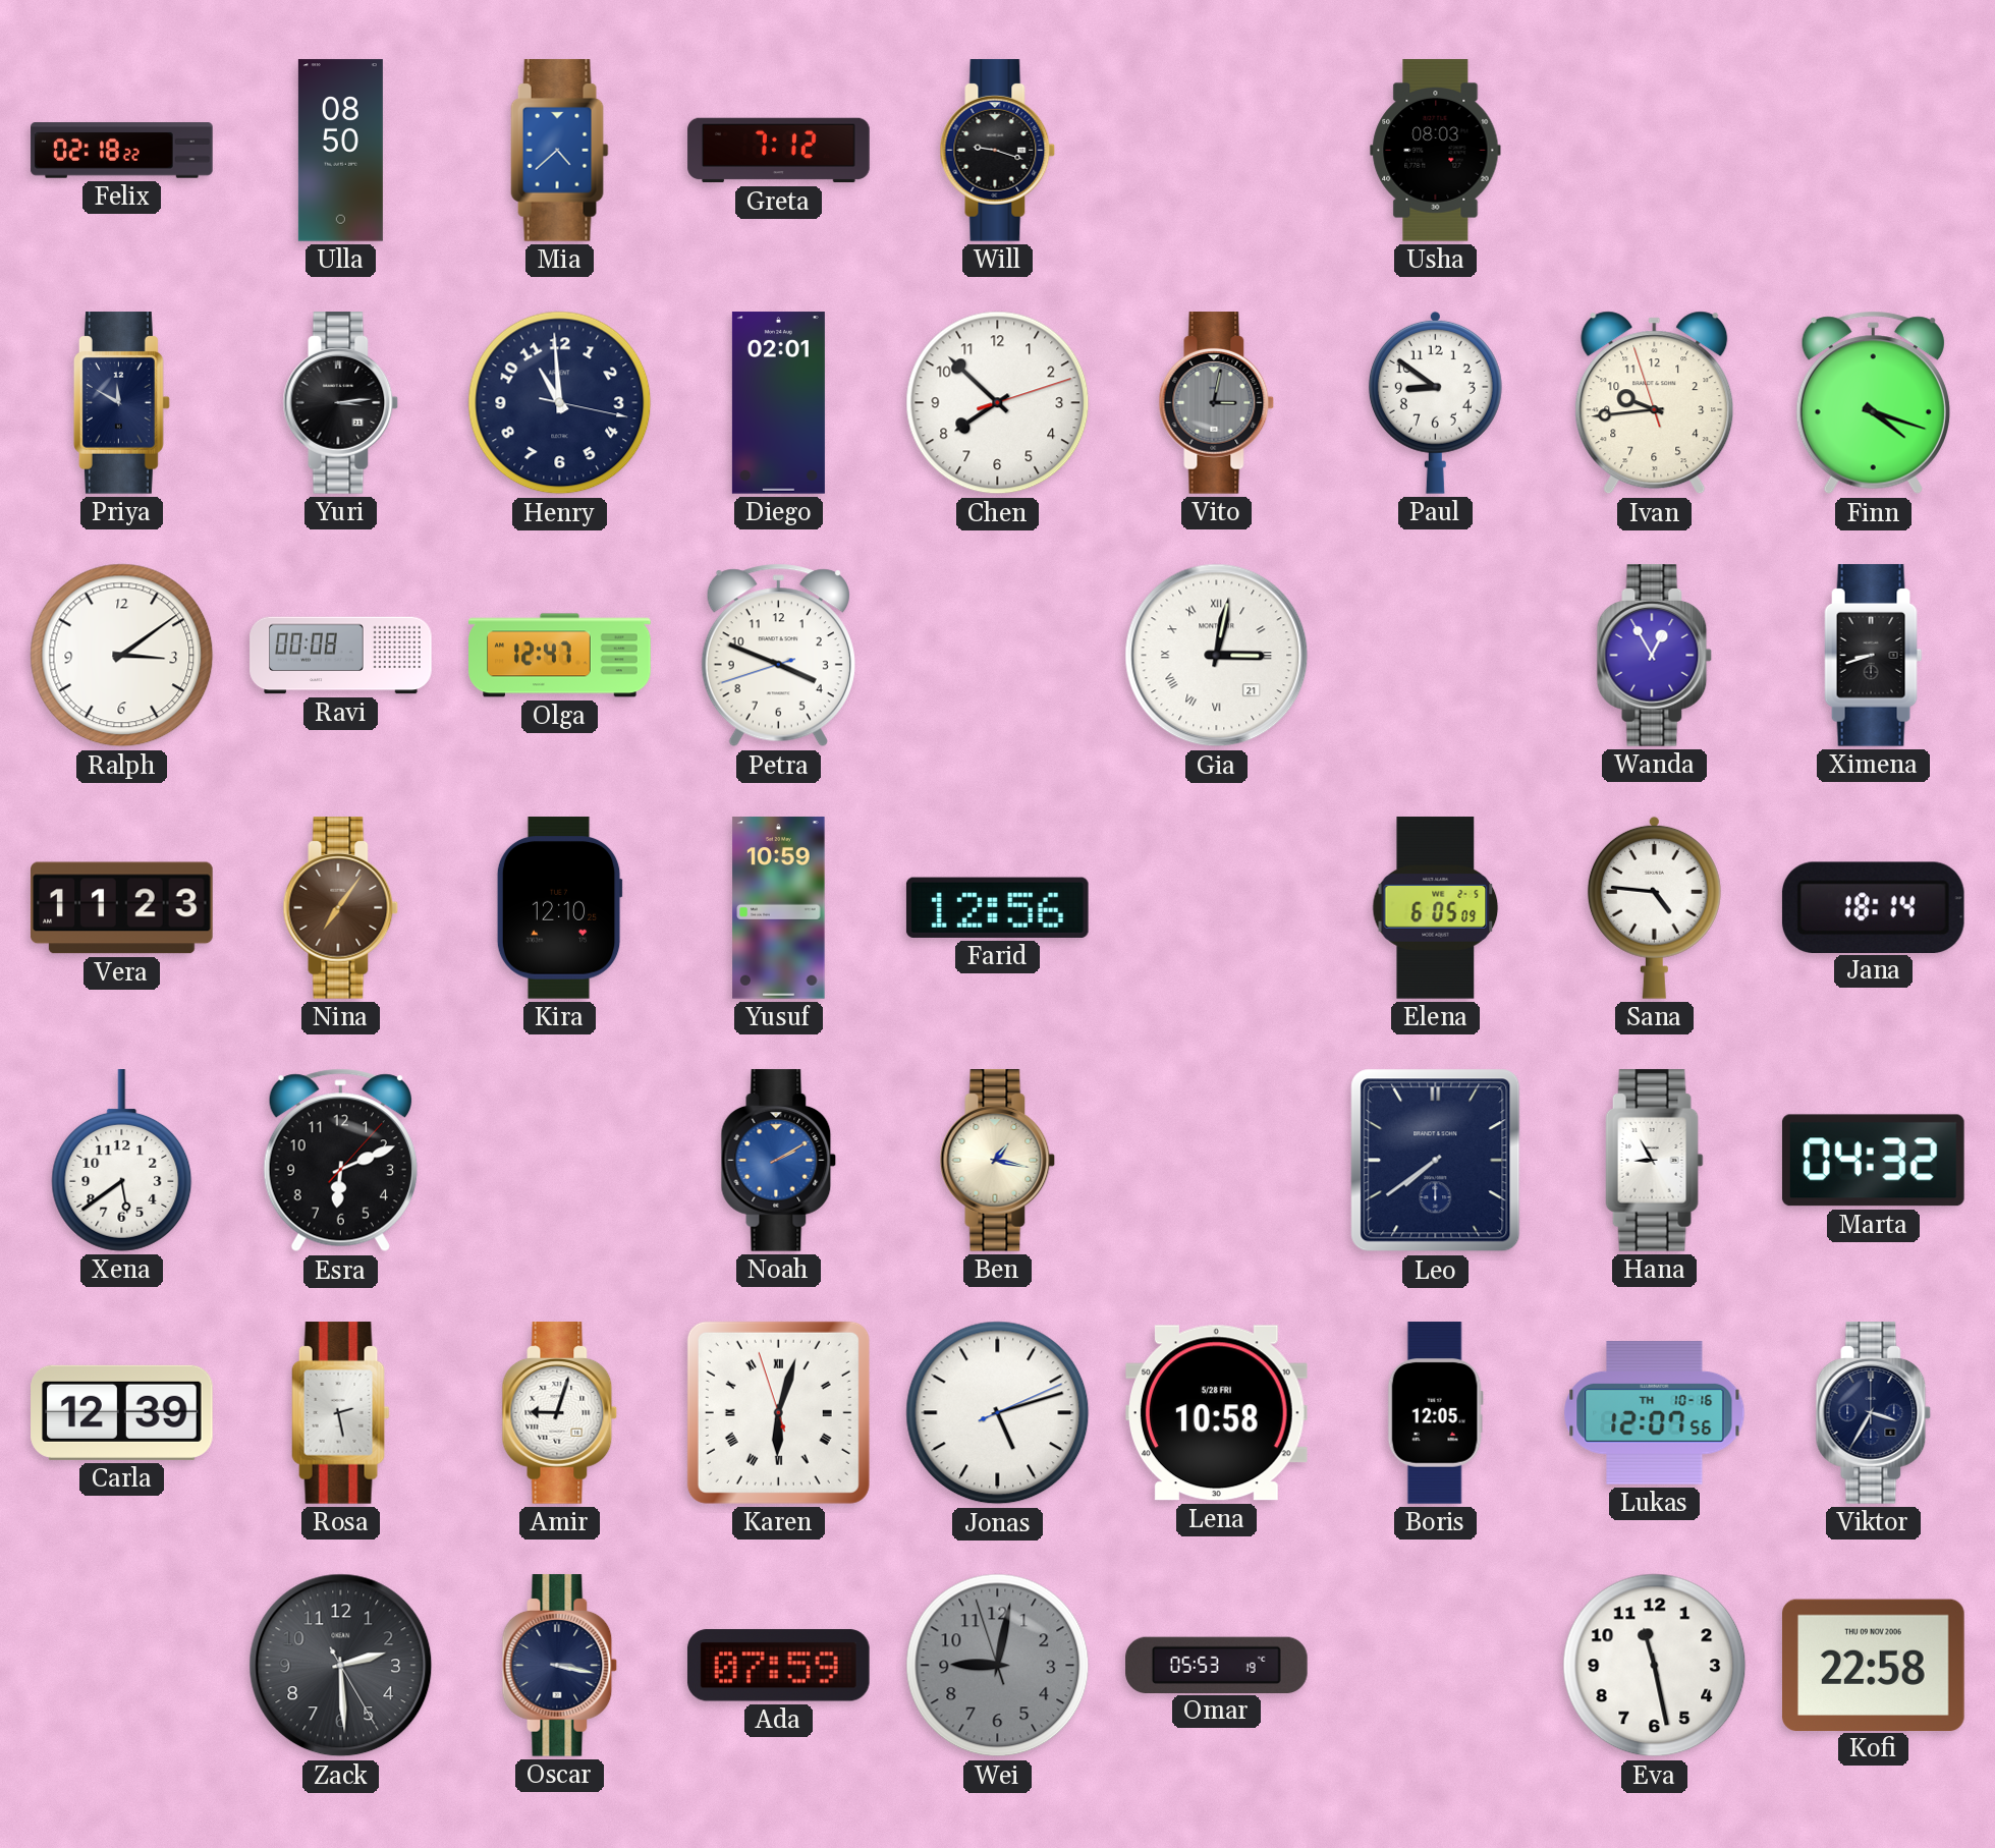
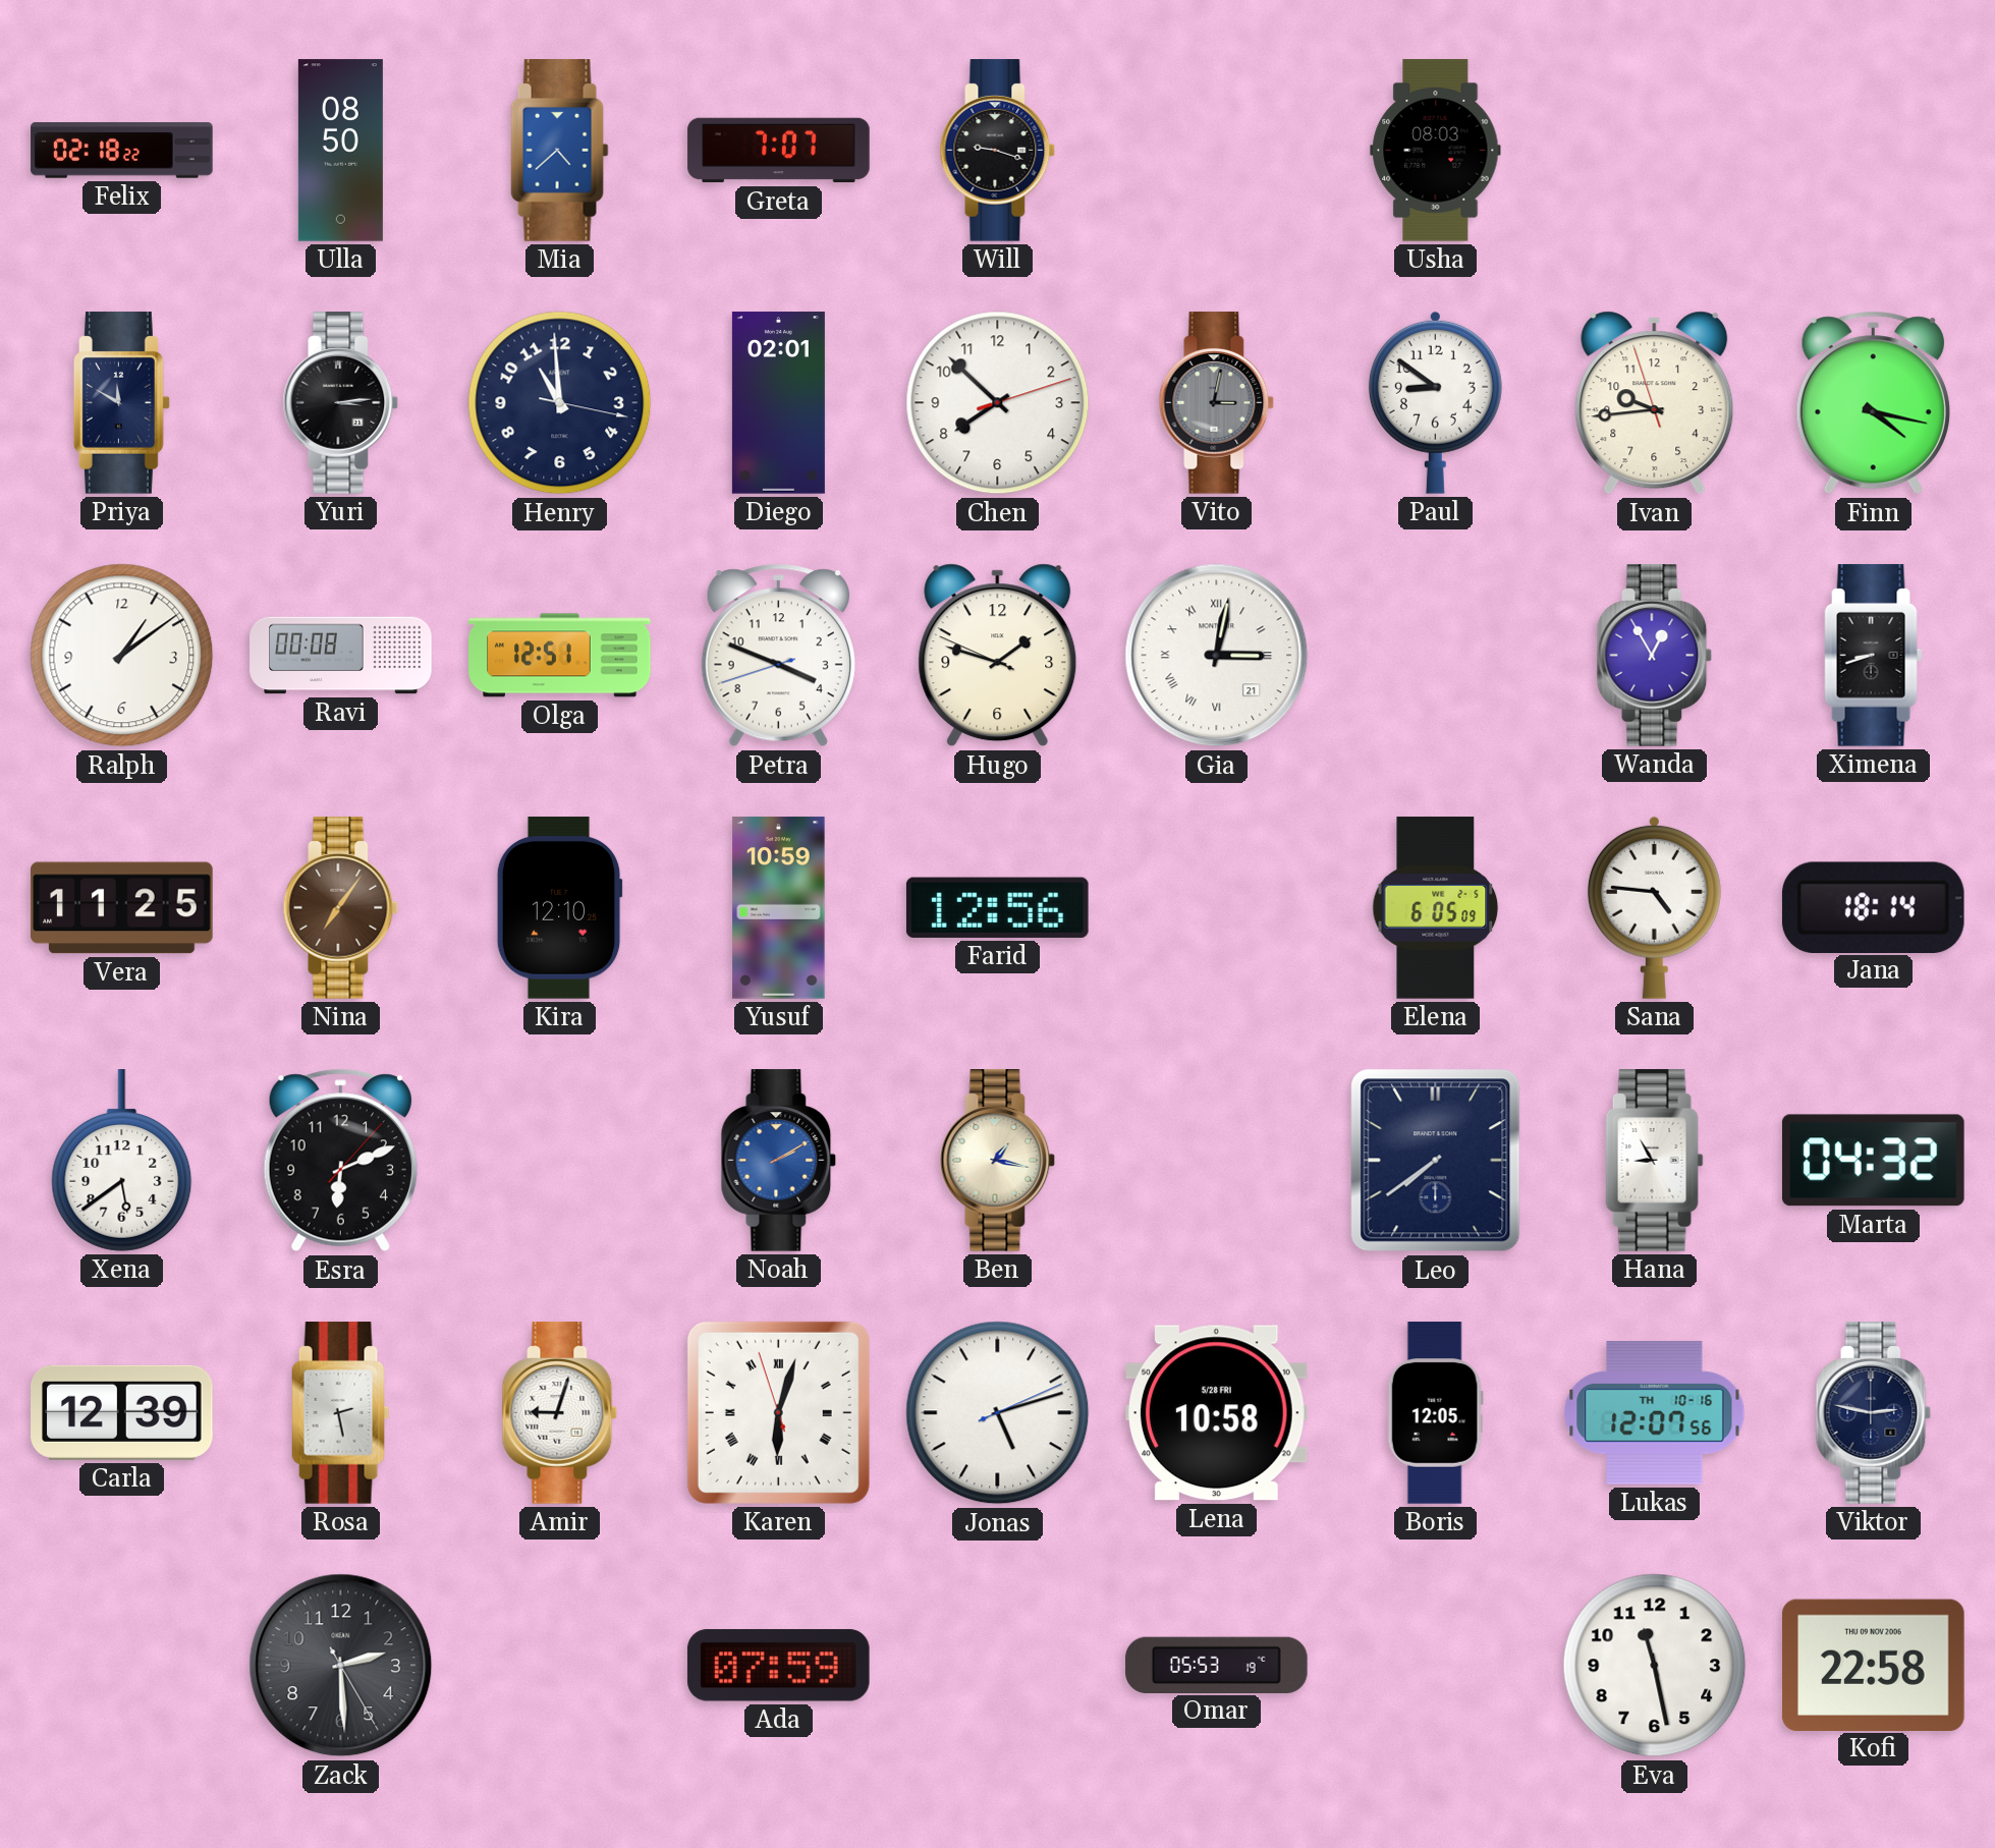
Greta: 7:12 -> 7:07 (779, 151)
Finn: 4:18 -> 4:17 (1873, 403)
Ralph: 3:09 -> 1:09 (122, 656)
Olga: 12:47 -> 12:51 (560, 656)
Hugo: none -> 1:47 (998, 656)
Vera: 11:23 -> 11:25 (122, 908)
Viktor: 3:35 -> 2:47 (1874, 1413)
Oscar: 3:17 -> none (560, 1666)
Wei: 9:01 -> none (998, 1666)
